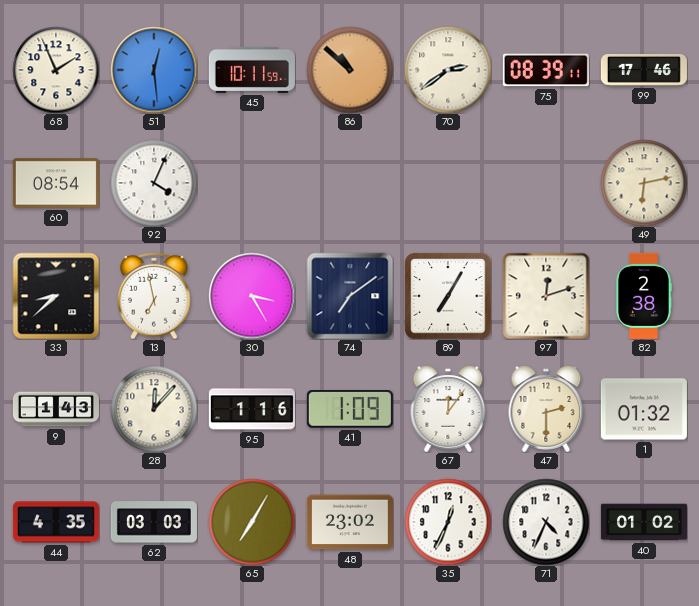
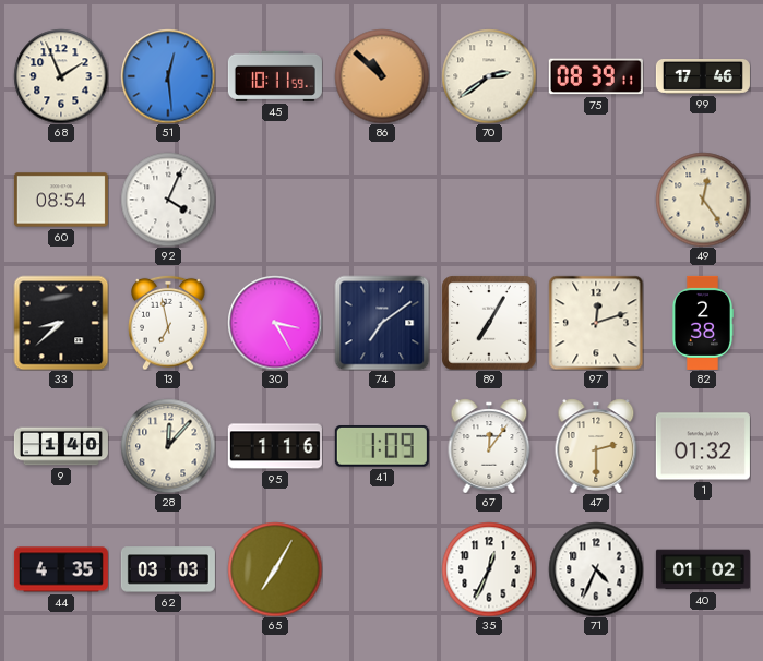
49: 6:13 -> 12:24 (703, 200)
9: 1:43 -> 1:40 (61, 446)
48: 23:02 -> none (350, 522)
